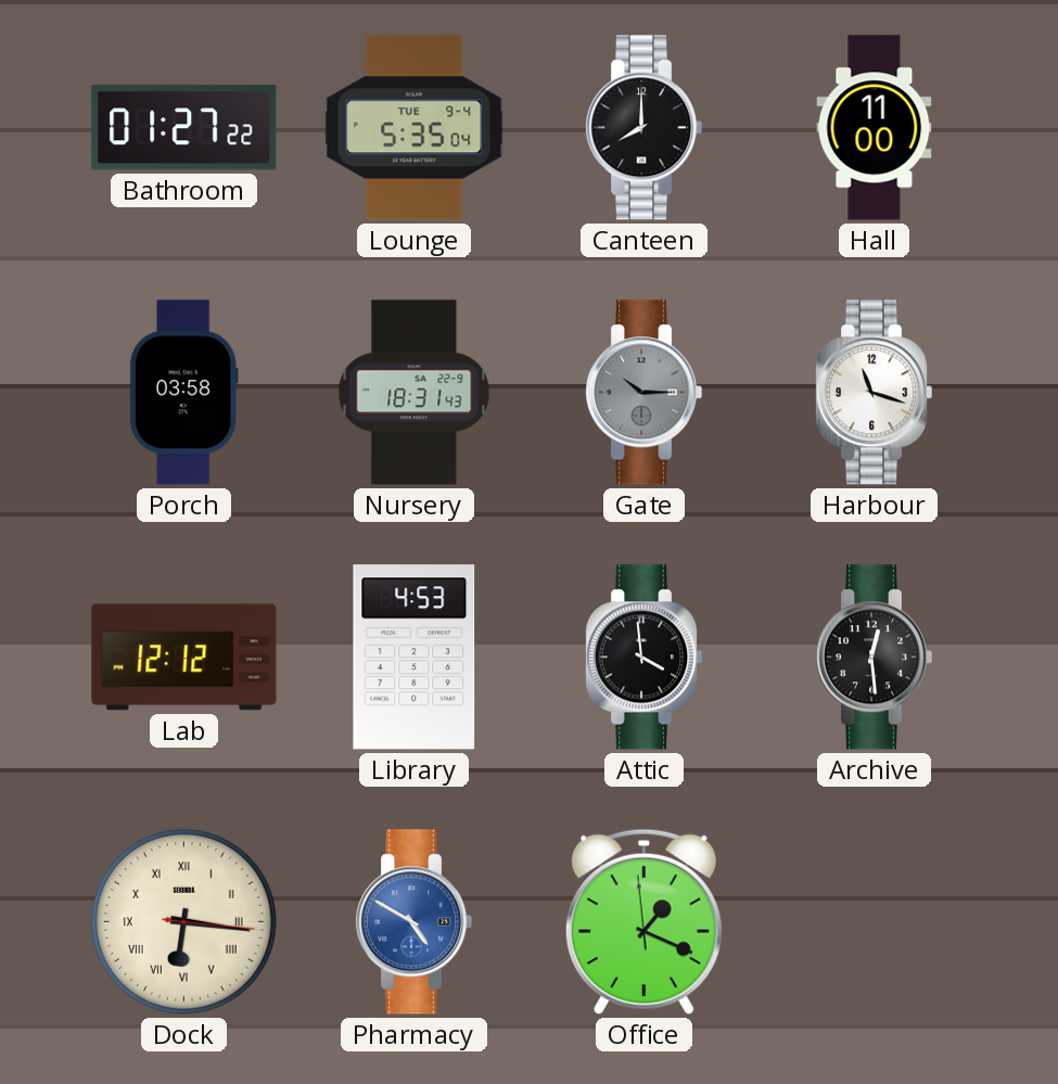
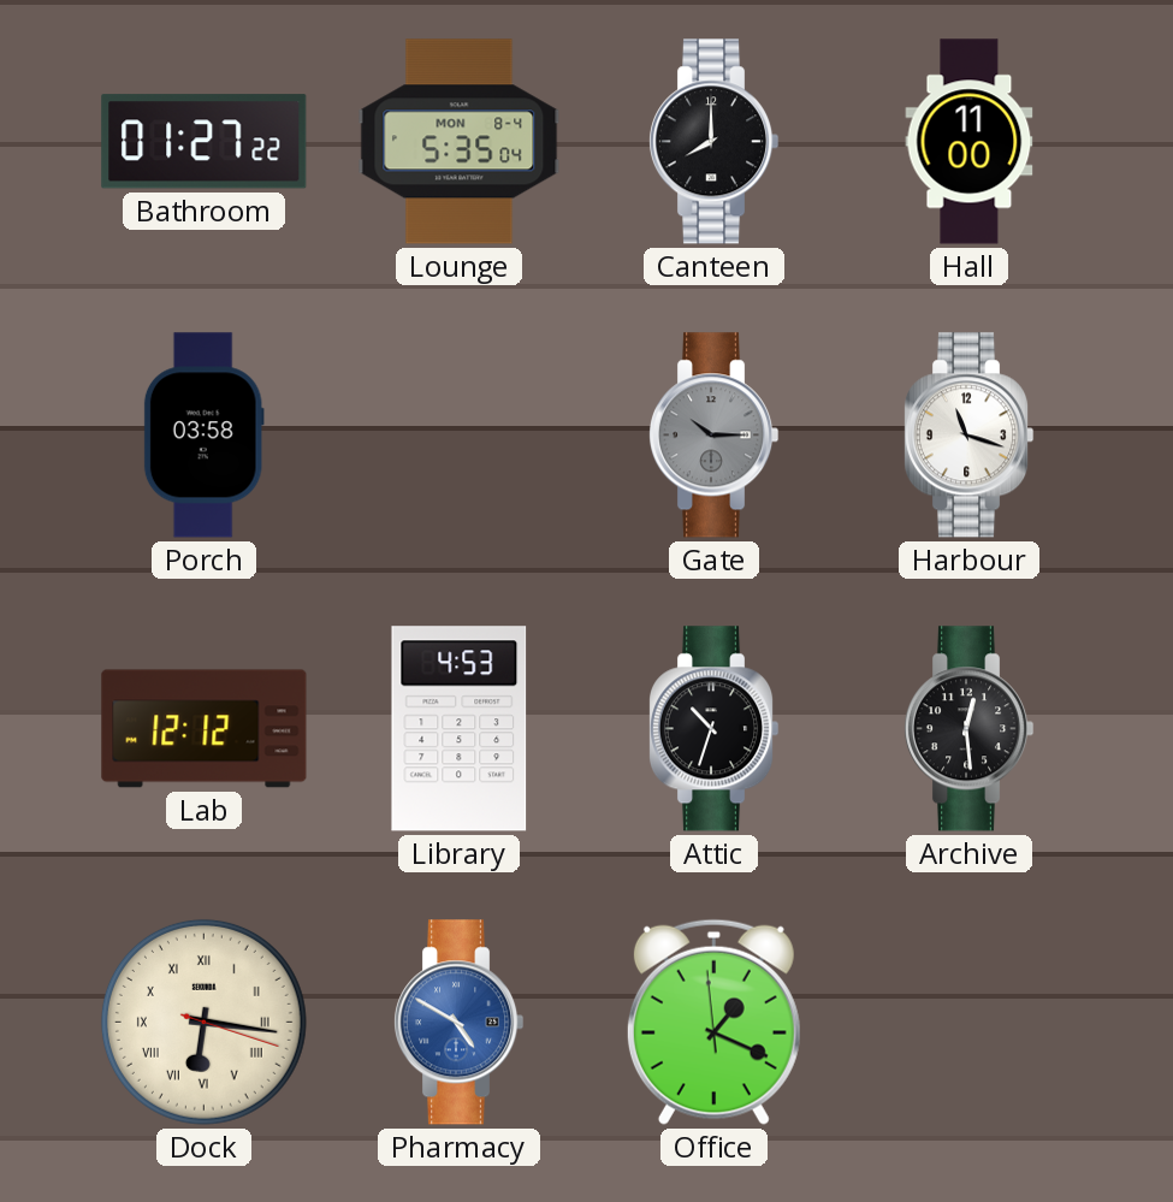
Lounge date: TUE 9-4 -> MON 8-4 (460, 142)
Nursery: 18:31 -> none (415, 393)
Attic: 3:59 -> 10:33 (713, 729)
Dock: 6:16:16 -> 6:16:18 (203, 1022)
